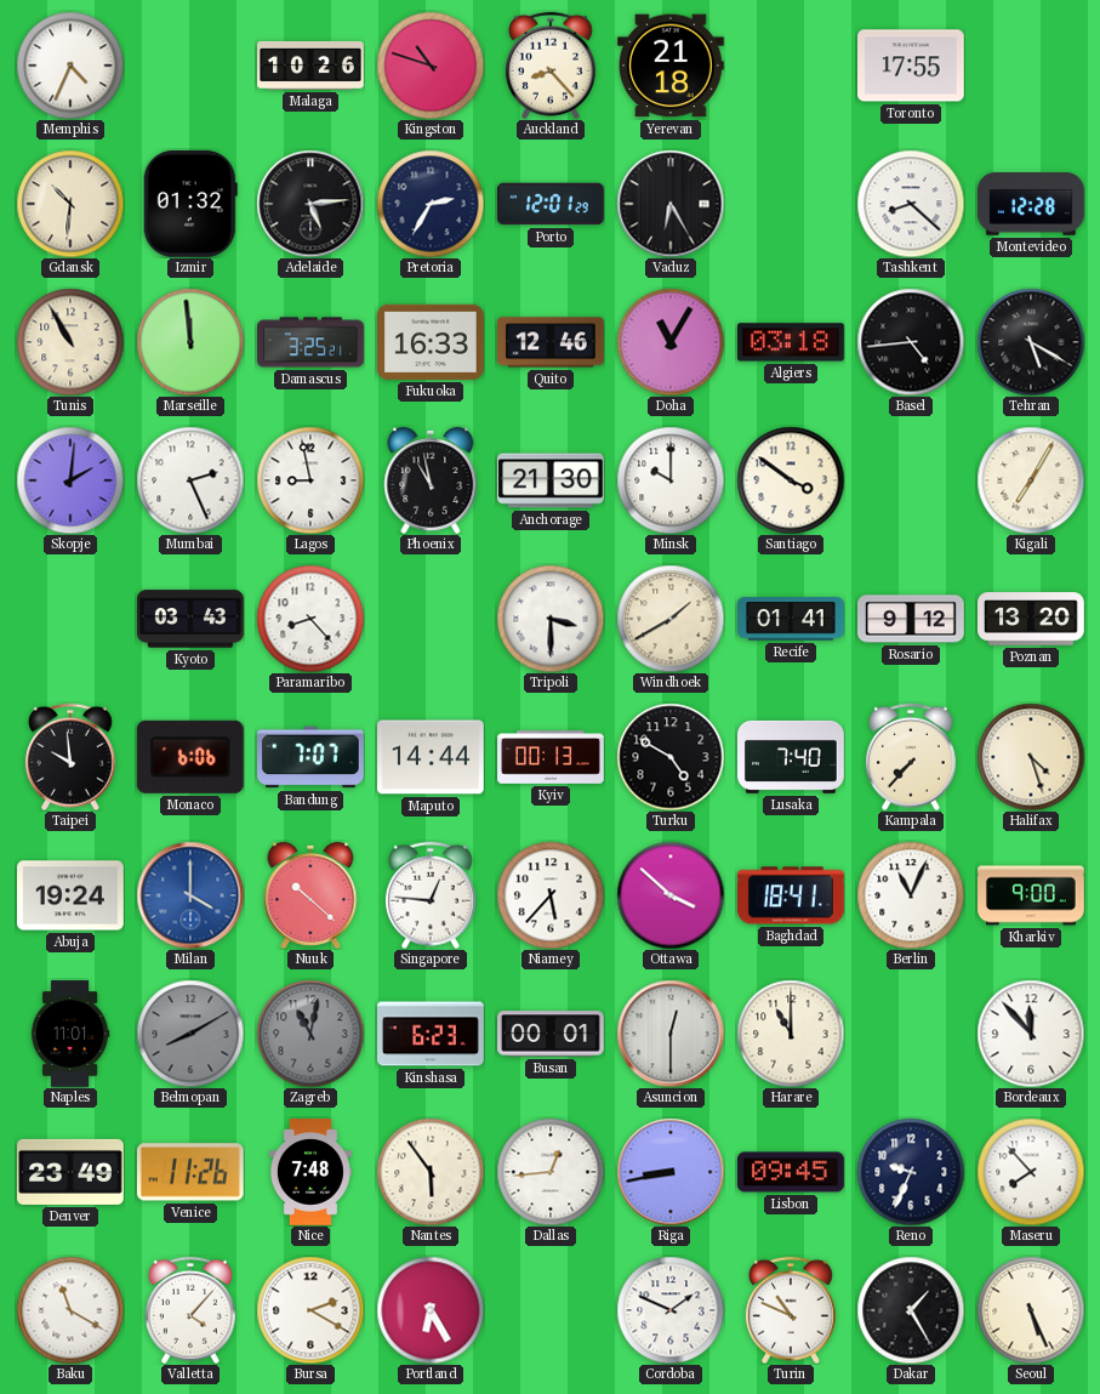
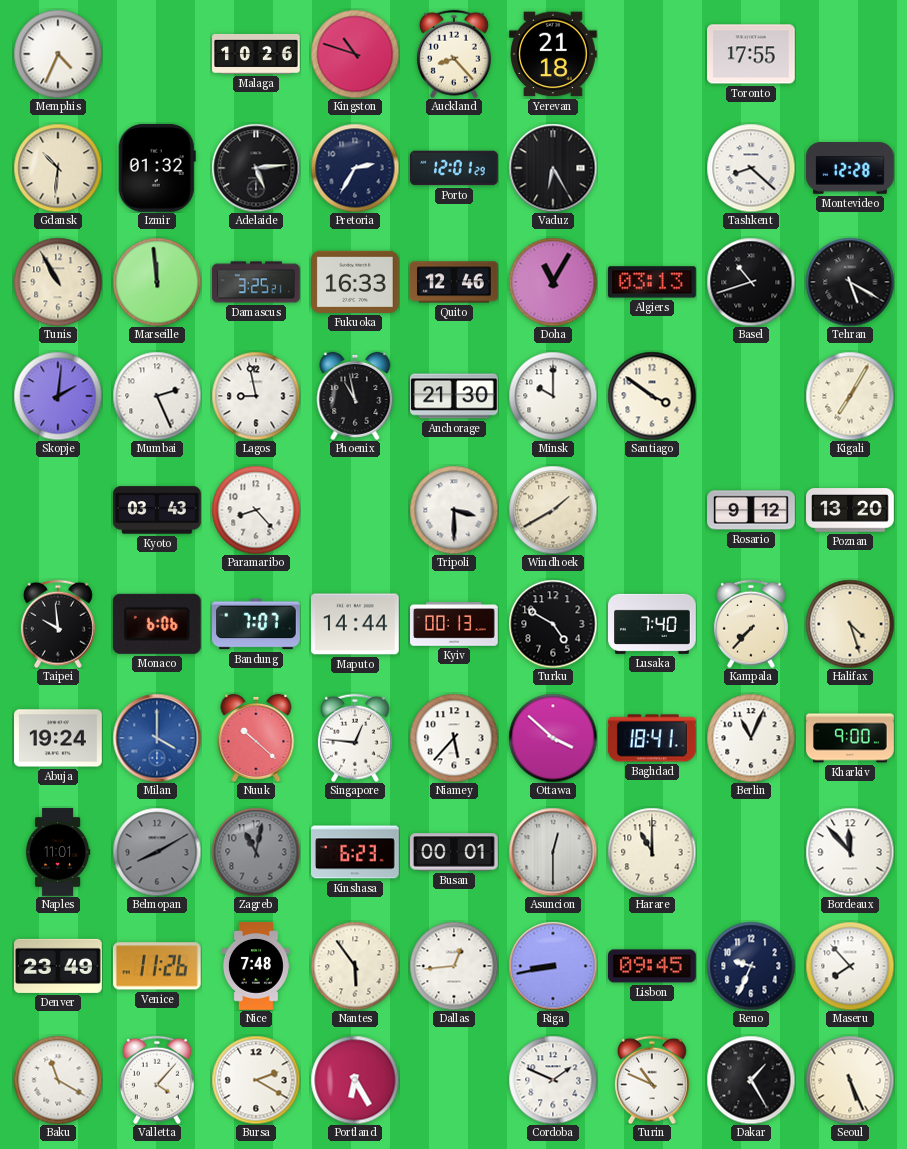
Algiers: 03:18 -> 03:13 (653, 282)
Basel: 4:44 -> 10:42 (751, 282)
Recife: 01:41 -> none (792, 619)
